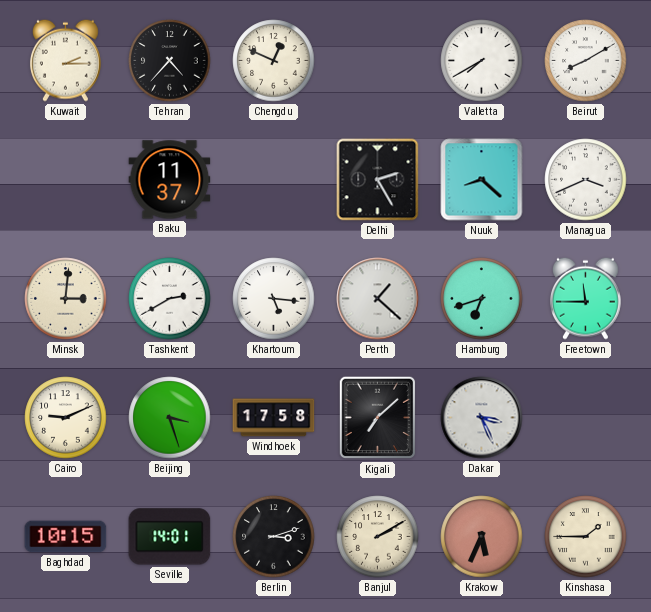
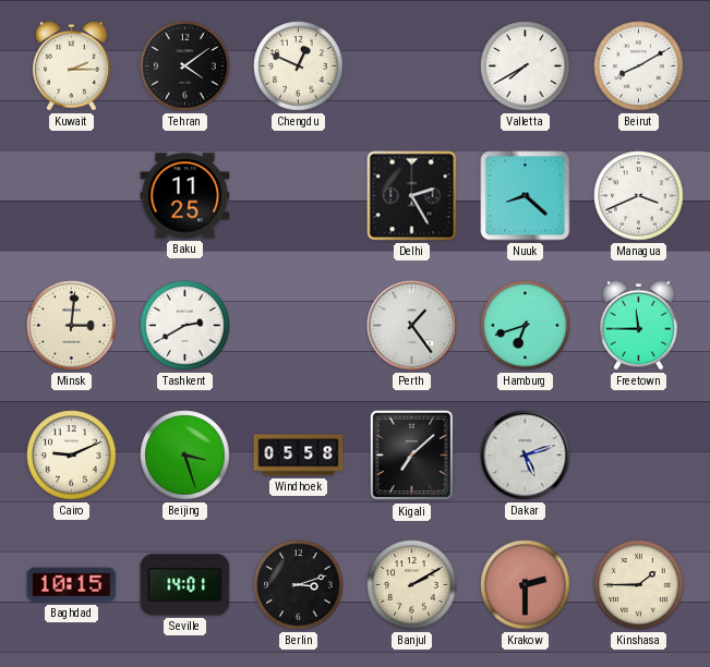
Tehran: 4:37 -> 4:09 (185, 66)
Baku: 11:37 -> 11:25 (185, 196)
Khartoum: 5:16 -> none (274, 299)
Perth: 1:22 -> 1:24 (412, 326)
Windhoek: 17:58 -> 05:58 (299, 456)
Dakar: 3:26 -> 5:12 (526, 456)
Krakow: 5:34 -> 2:30 (526, 585)
